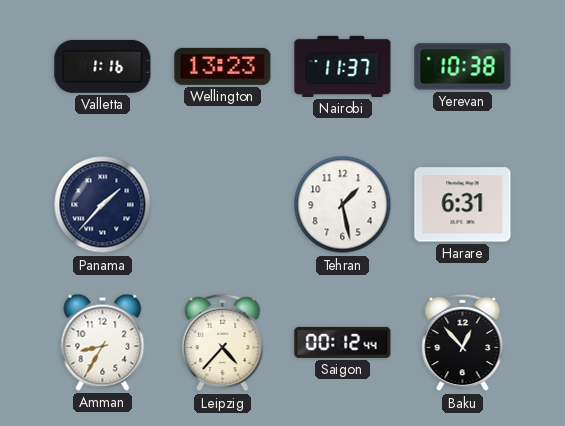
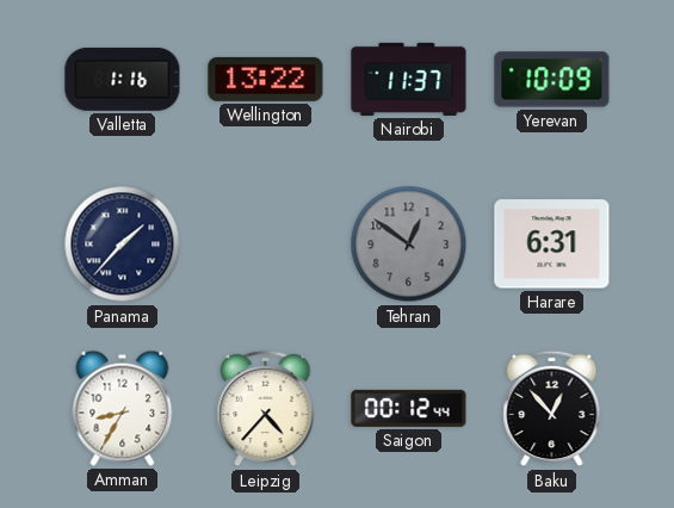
Wellington: 13:23 -> 13:22 (266, 79)
Yerevan: 10:38 -> 10:09 (552, 80)
Tehran: 1:28 -> 12:51 (409, 244)
Tehran dial: white -> grey (409, 244)
